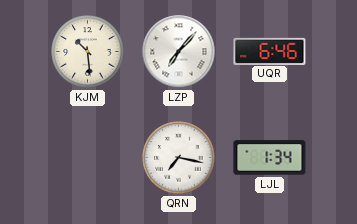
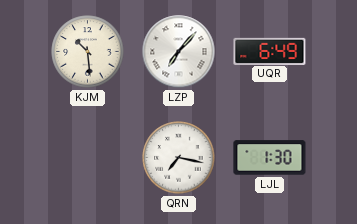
UQR: 6:46 -> 6:49 (270, 51)
LJL: 1:34 -> 1:30 (270, 158)
